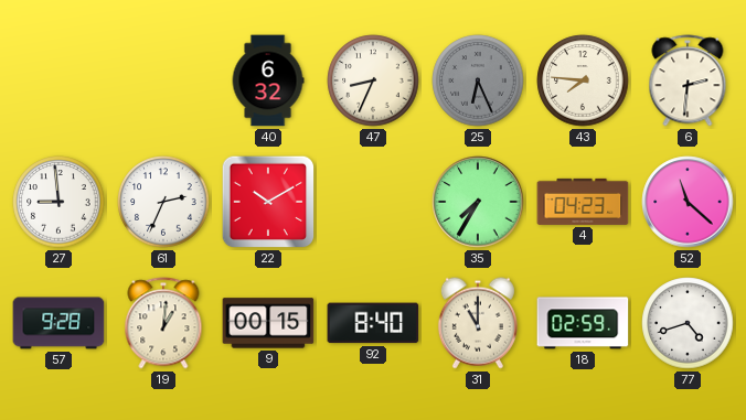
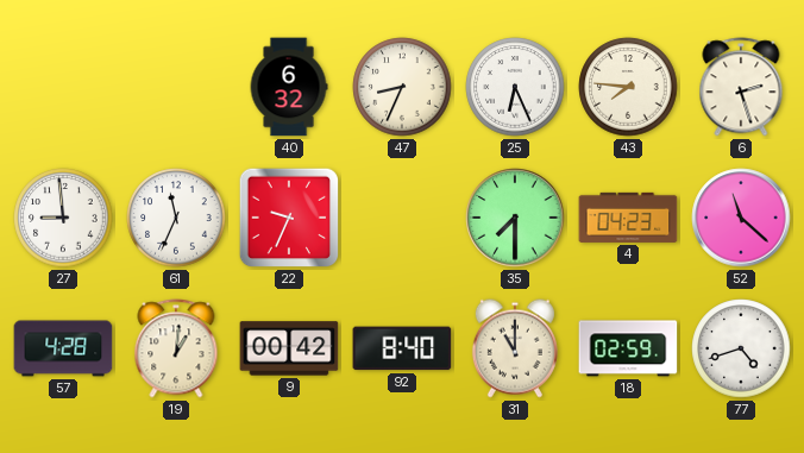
25 dial: grey -> white (515, 87)
6: 2:31 -> 2:27 (741, 87)
61: 2:34 -> 11:34 (176, 218)
22: 10:10 -> 9:34 (289, 218)
35: 7:35 -> 7:30 (515, 218)
57: 9:28 -> 4:28 (63, 348)
9: 00:15 -> 00:42 (289, 348)
